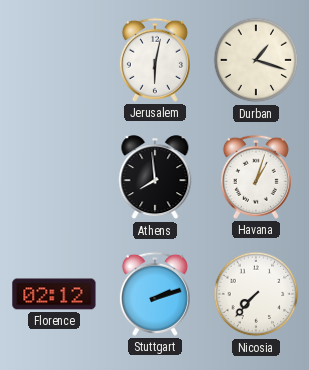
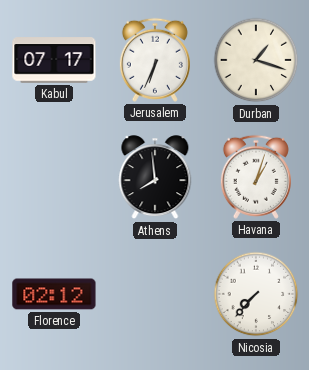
Kabul: none -> 07:17 (54, 60)
Jerusalem: 6:02 -> 6:34 (155, 60)
Stuttgart: 2:12 -> none (155, 294)
